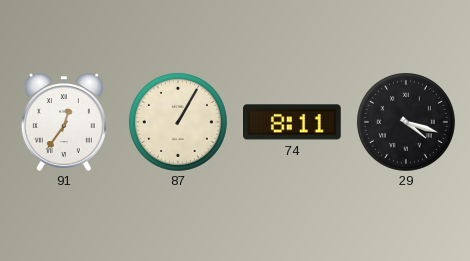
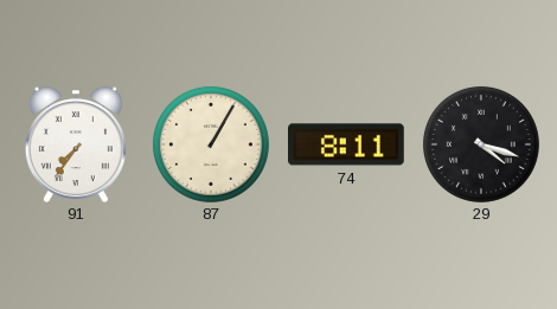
91: 12:36 -> 7:36 (76, 144)
